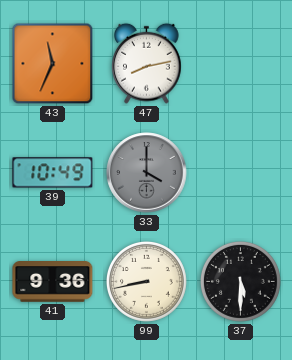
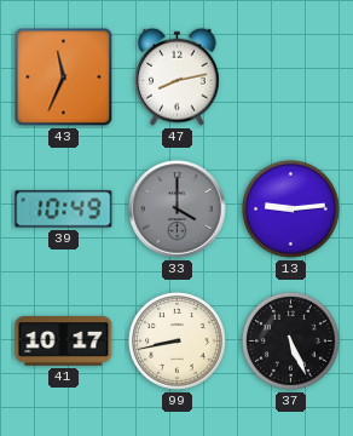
13: none -> 9:14 (290, 208)
41: 9:36 -> 10:17 (64, 342)
37: 5:30 -> 5:26 (290, 340)
